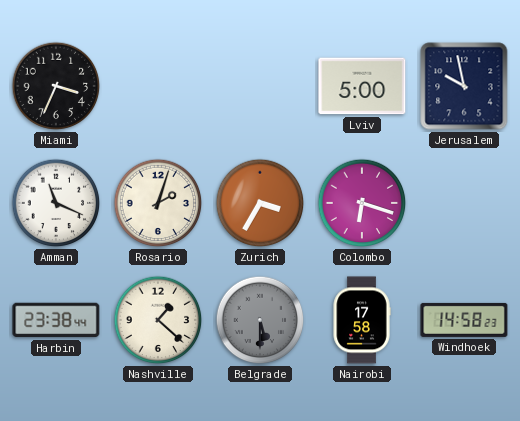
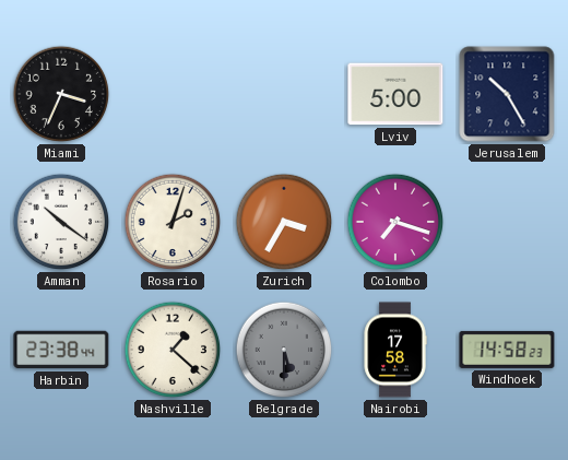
Jerusalem: 9:58 -> 10:25 (507, 94)
Amman: 11:19 -> 10:21 (61, 222)
Colombo: 6:18 -> 7:18 (395, 222)
